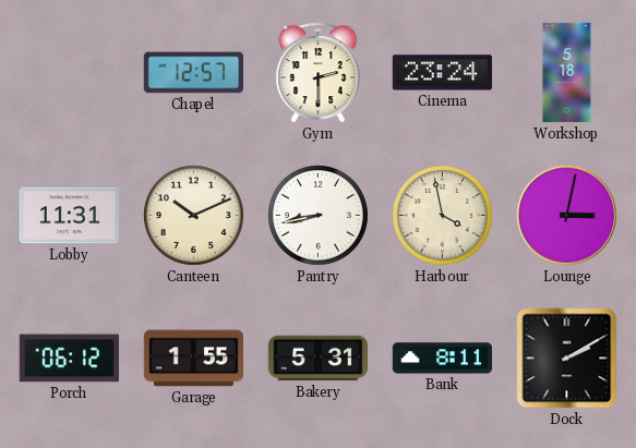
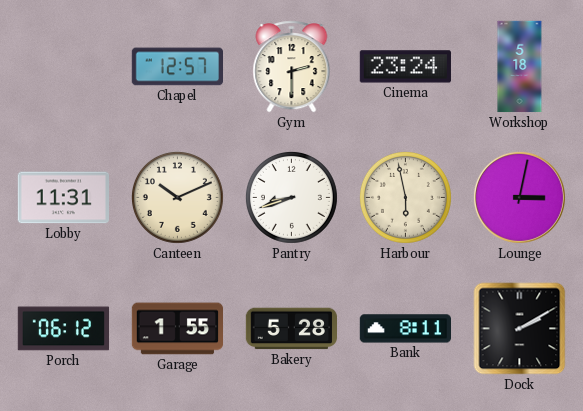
Pantry: 8:43 -> 8:42 (291, 197)
Harbour: 3:58 -> 5:58 (405, 197)
Bakery: 5:31 -> 5:28 (291, 329)
